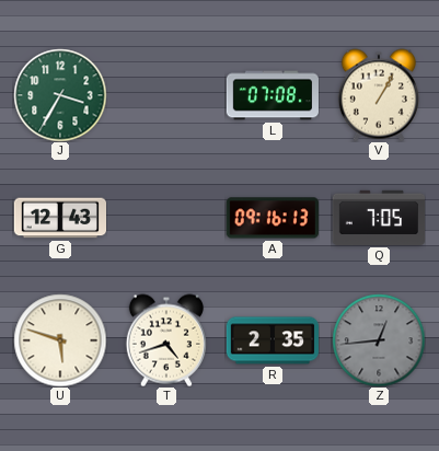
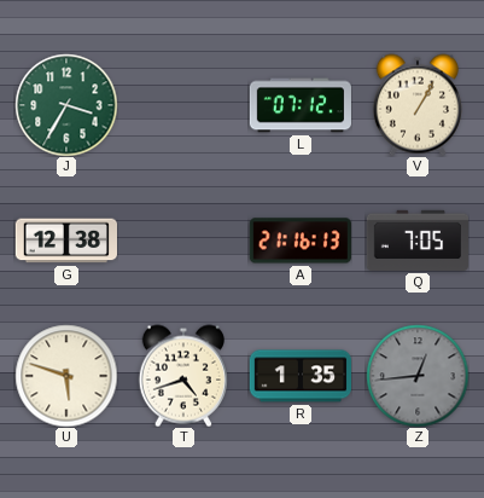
L: 07:08 -> 07:12 (299, 105)
G: 12:43 -> 12:38 (65, 241)
A: 09:16 -> 21:16 (301, 241)
R: 2:35 -> 1:35 (299, 376)
